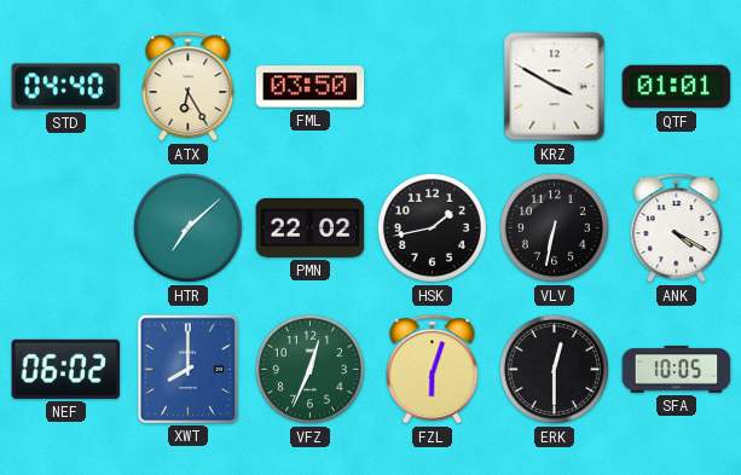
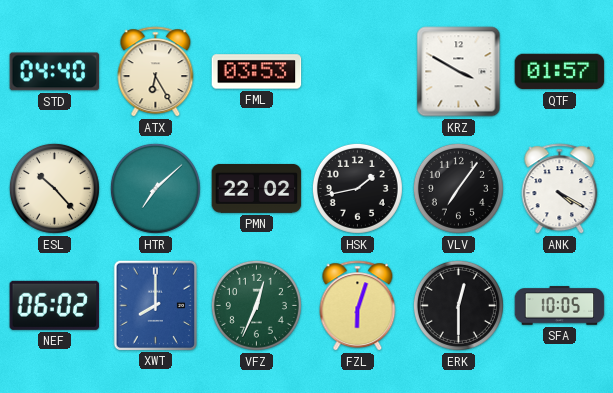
FML: 03:50 -> 03:53 (257, 72)
QTF: 01:01 -> 01:57 (560, 72)
ESL: none -> 10:23 (54, 188)
VLV: 6:32 -> 7:06 (458, 188)
